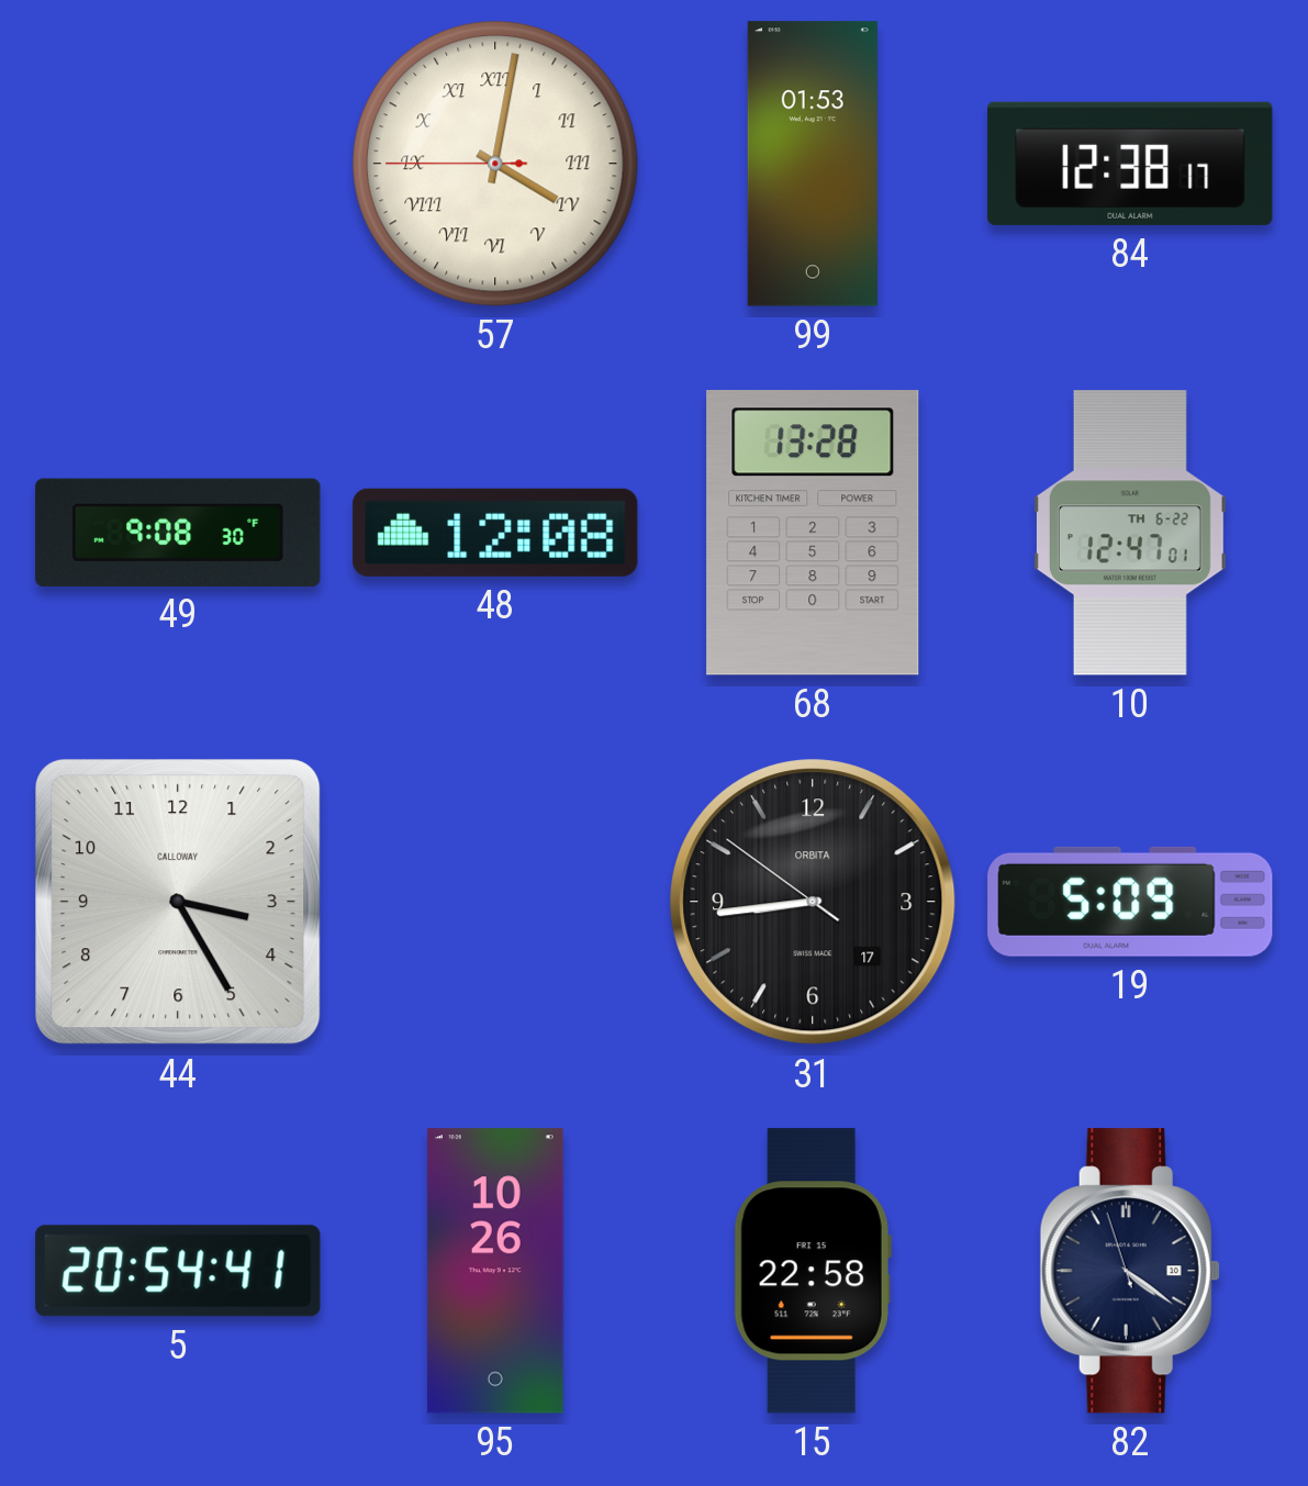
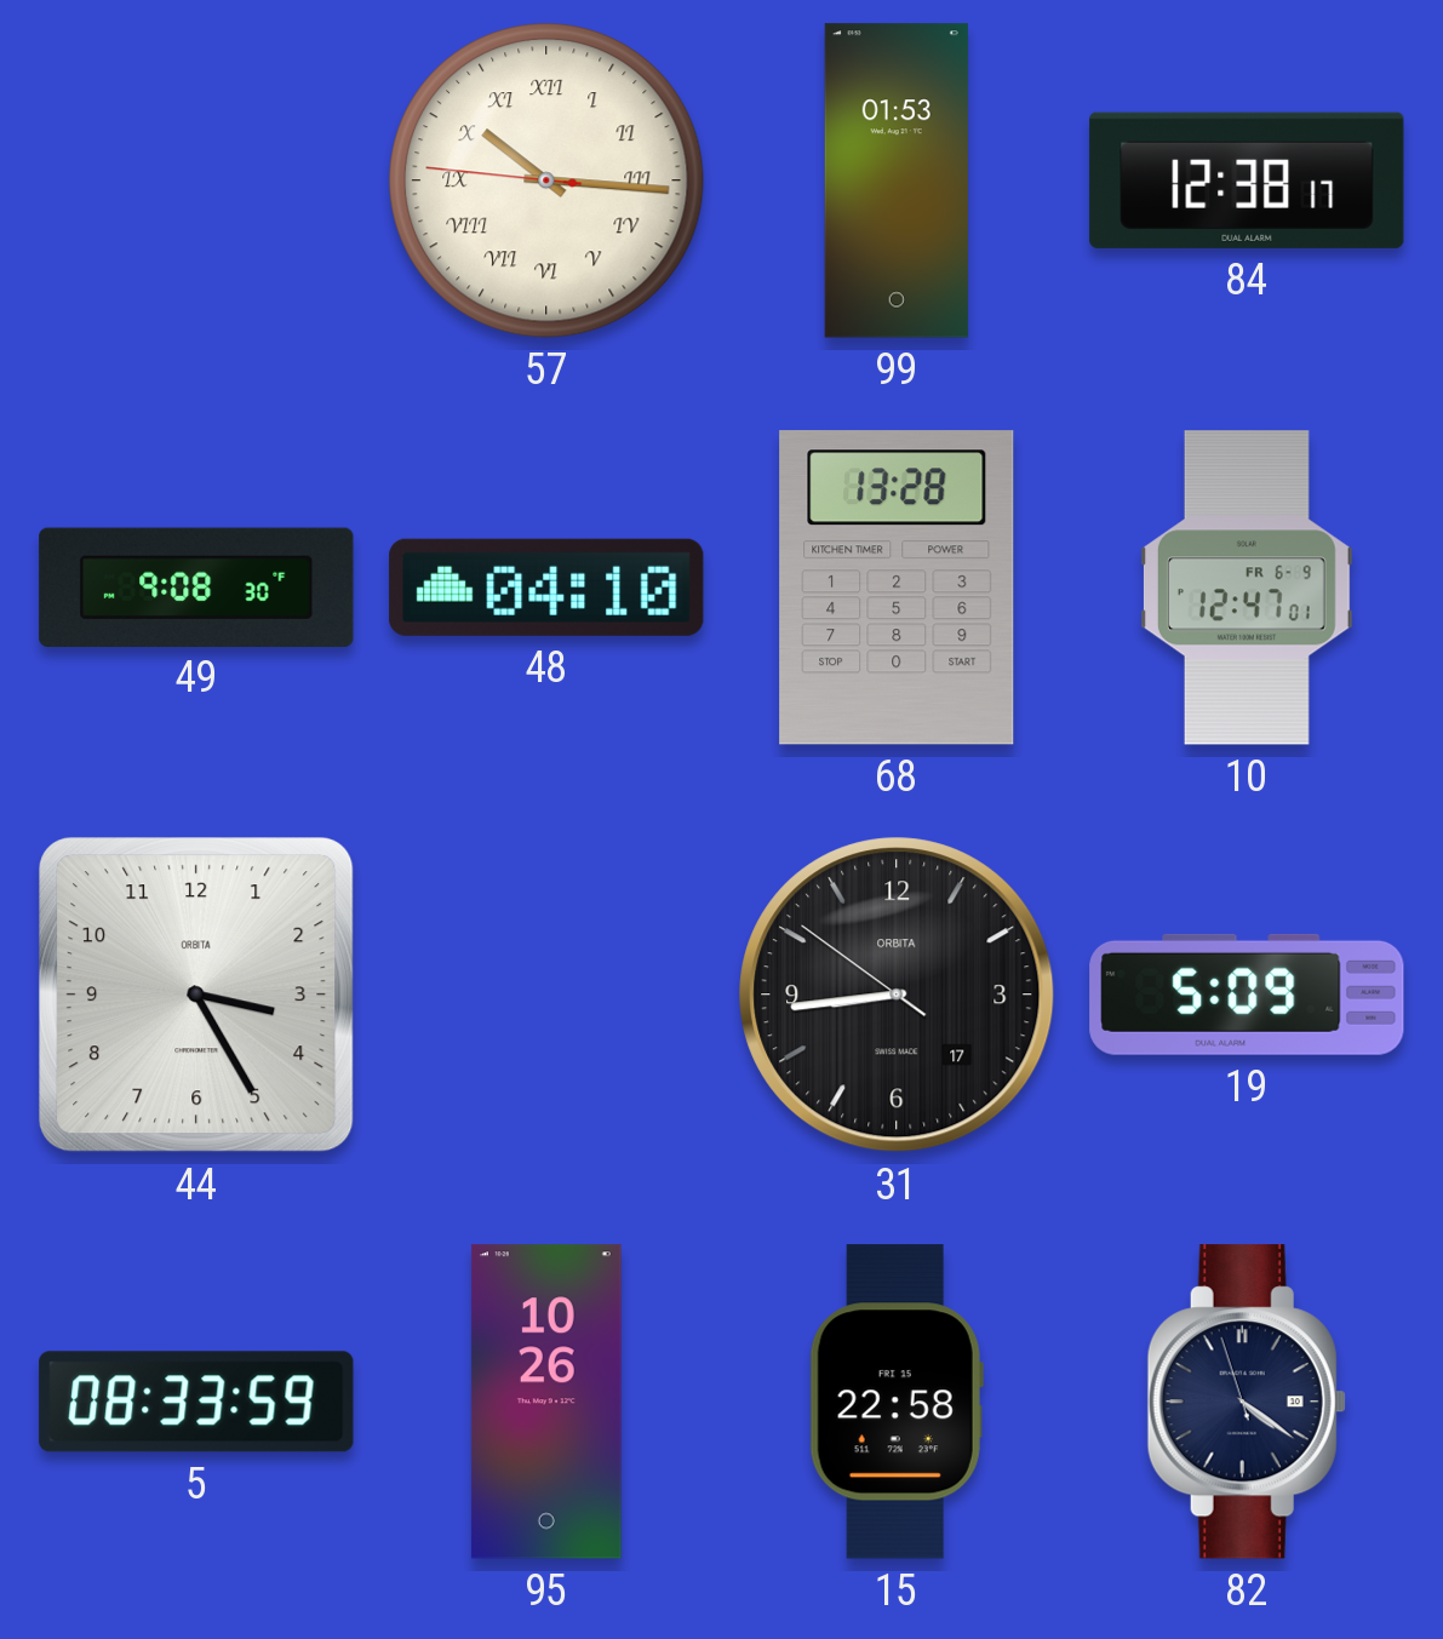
57: 4:01 -> 10:15 (546, 180)
48: 12:08 -> 04:10 (546, 588)
10 date: TH 6-22 -> FR 6-9 (1247, 588)
44 brand: CALLOWAY -> ORBITA (196, 995)
5: 20:54 -> 08:33 (196, 1402)
